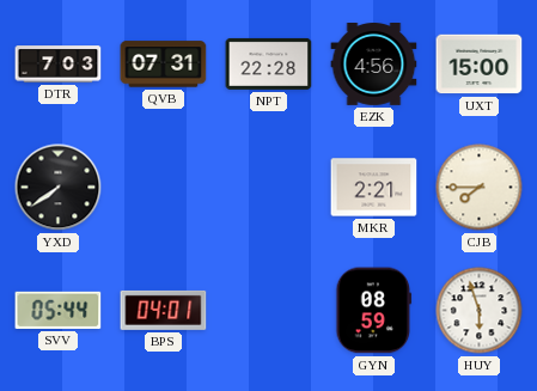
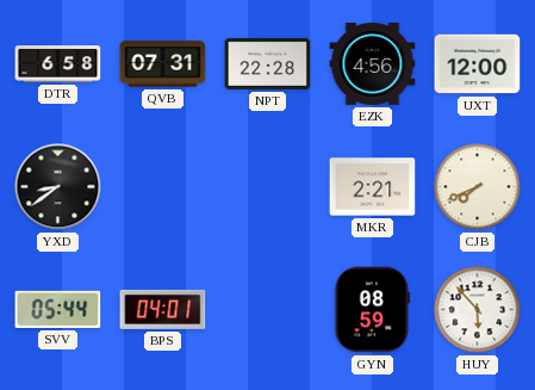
DTR: 7:03 -> 6:58 (58, 64)
UXT: 15:00 -> 12:00 (478, 64)
YXD: 7:39 -> 8:39 (58, 187)
CJB: 7:45 -> 7:41 (478, 187)
HUY: 5:57 -> 5:53 (478, 310)
